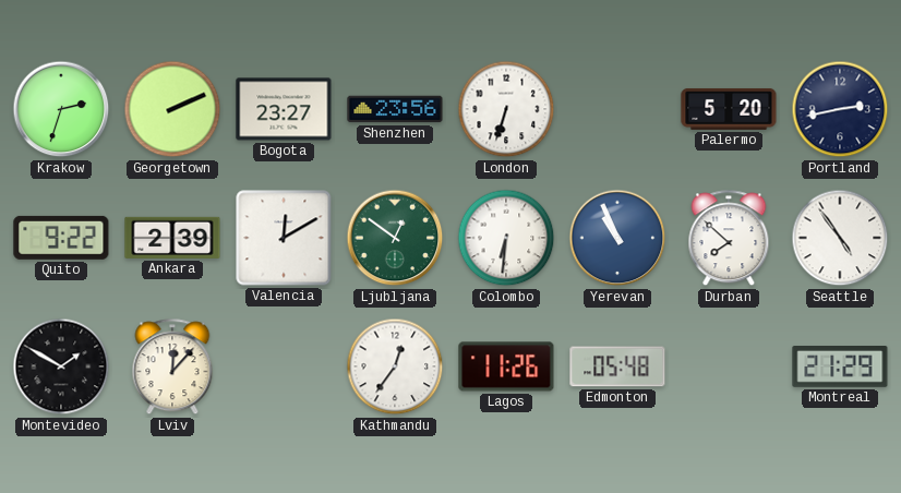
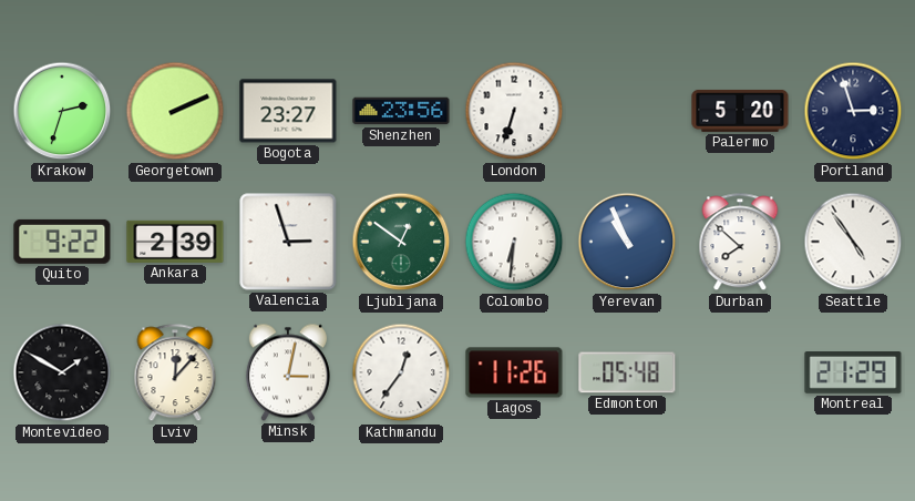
Portland: 2:43 -> 2:57 (853, 111)
Valencia: 12:10 -> 2:57 (288, 242)
Minsk: none -> 3:02 (288, 372)
